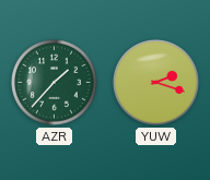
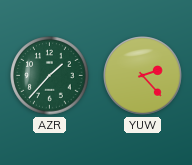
YUW: 2:18 -> 2:23 (143, 76)
